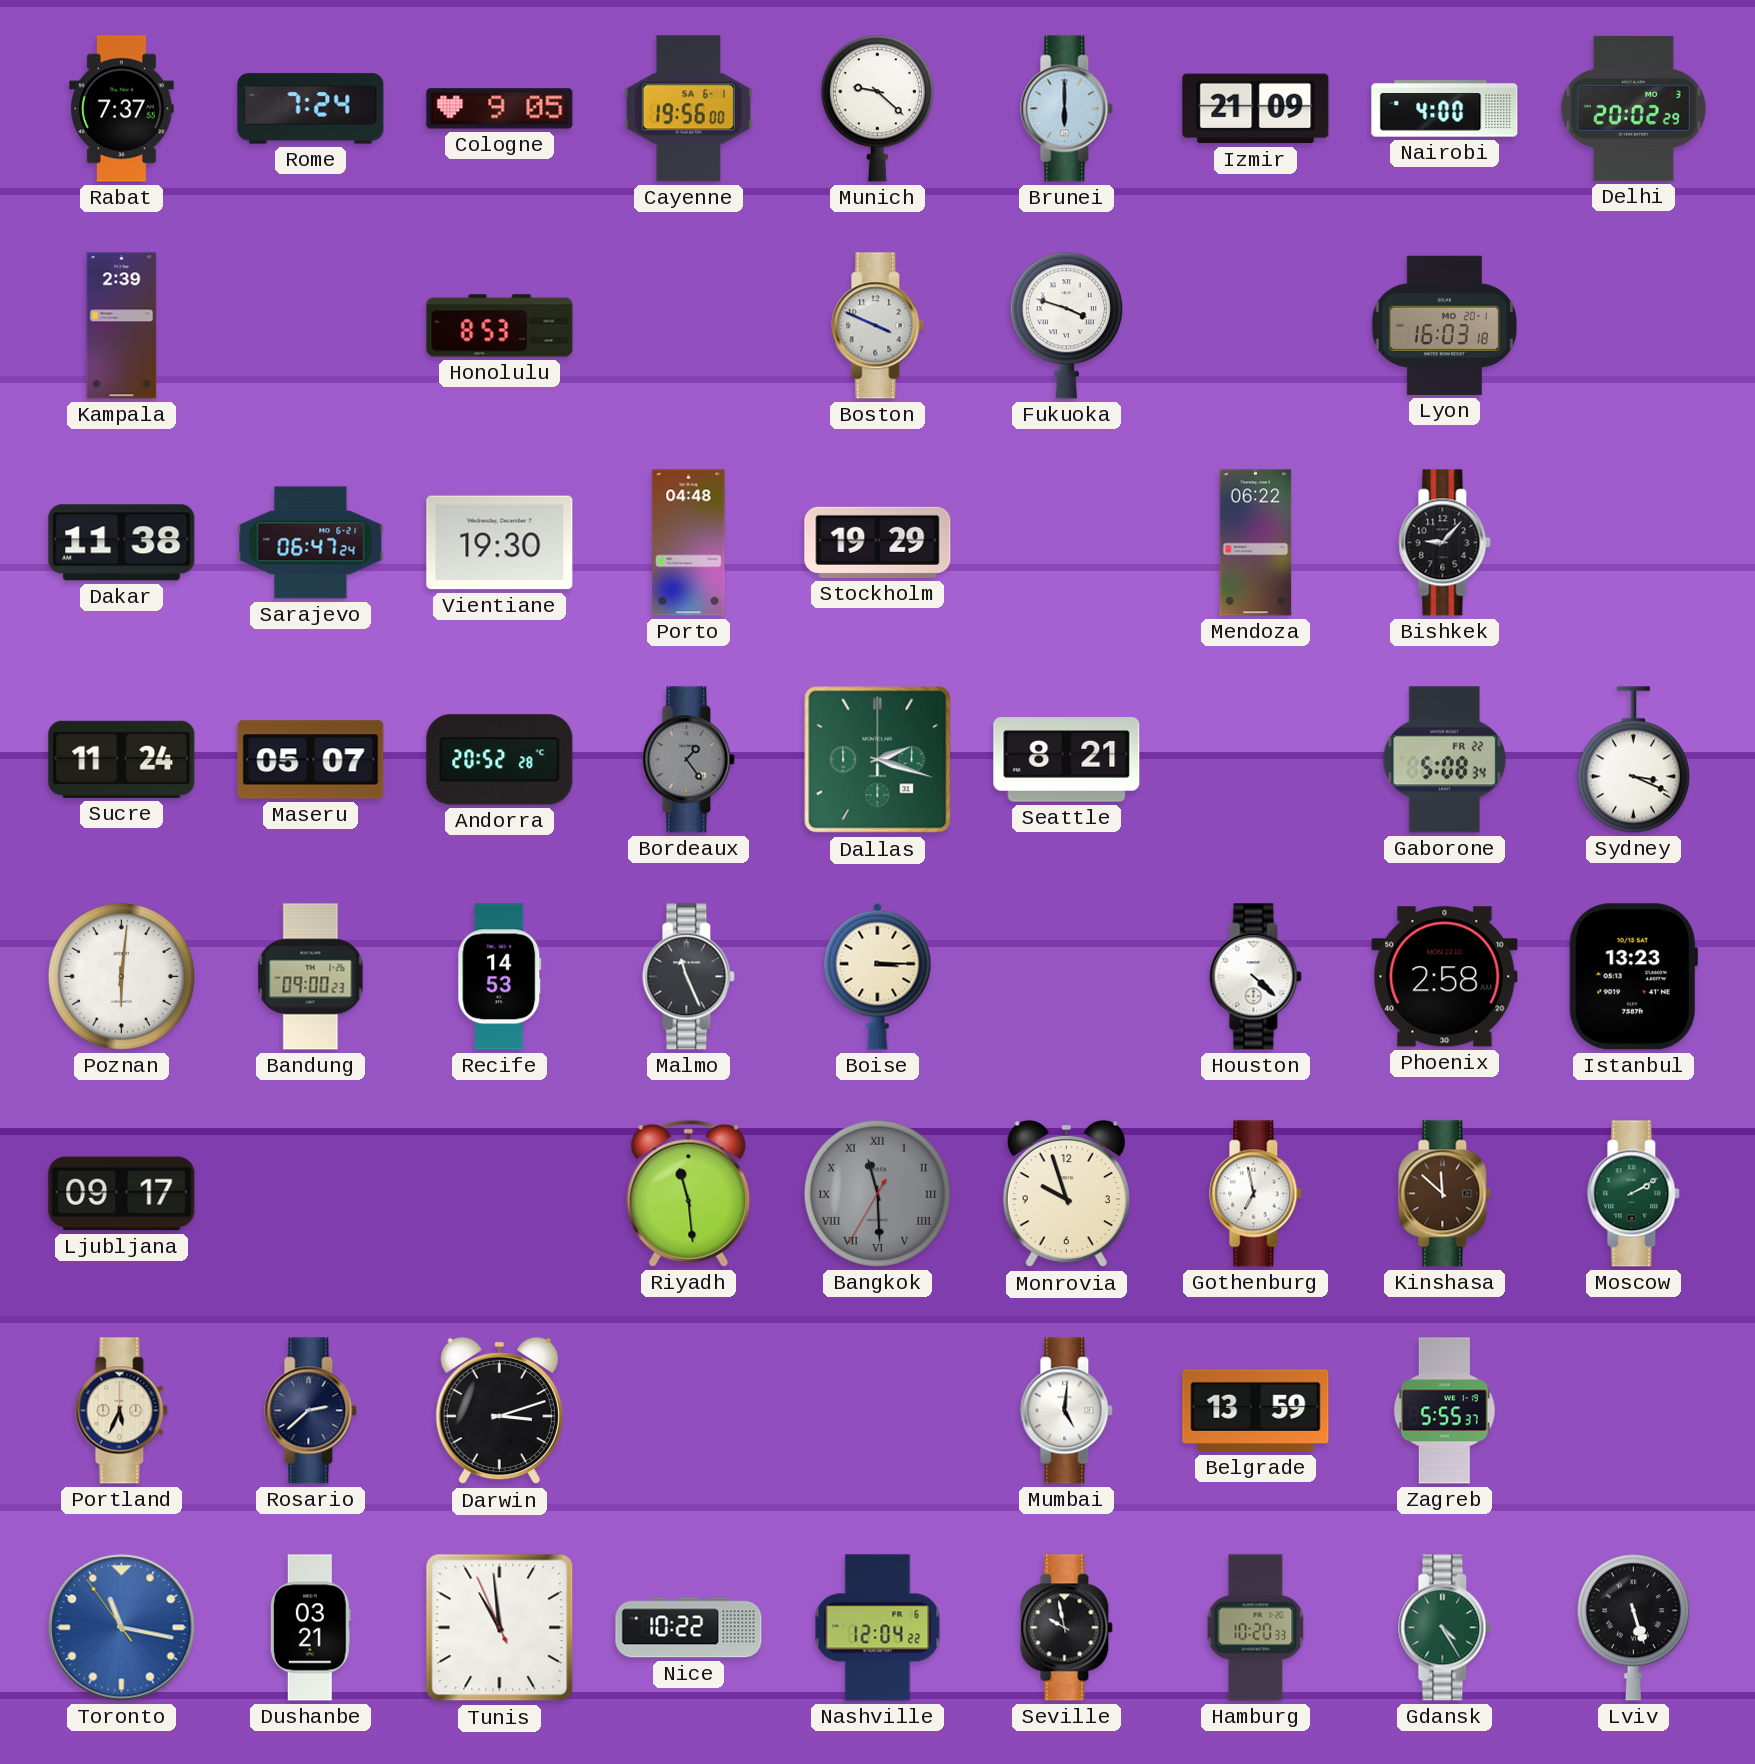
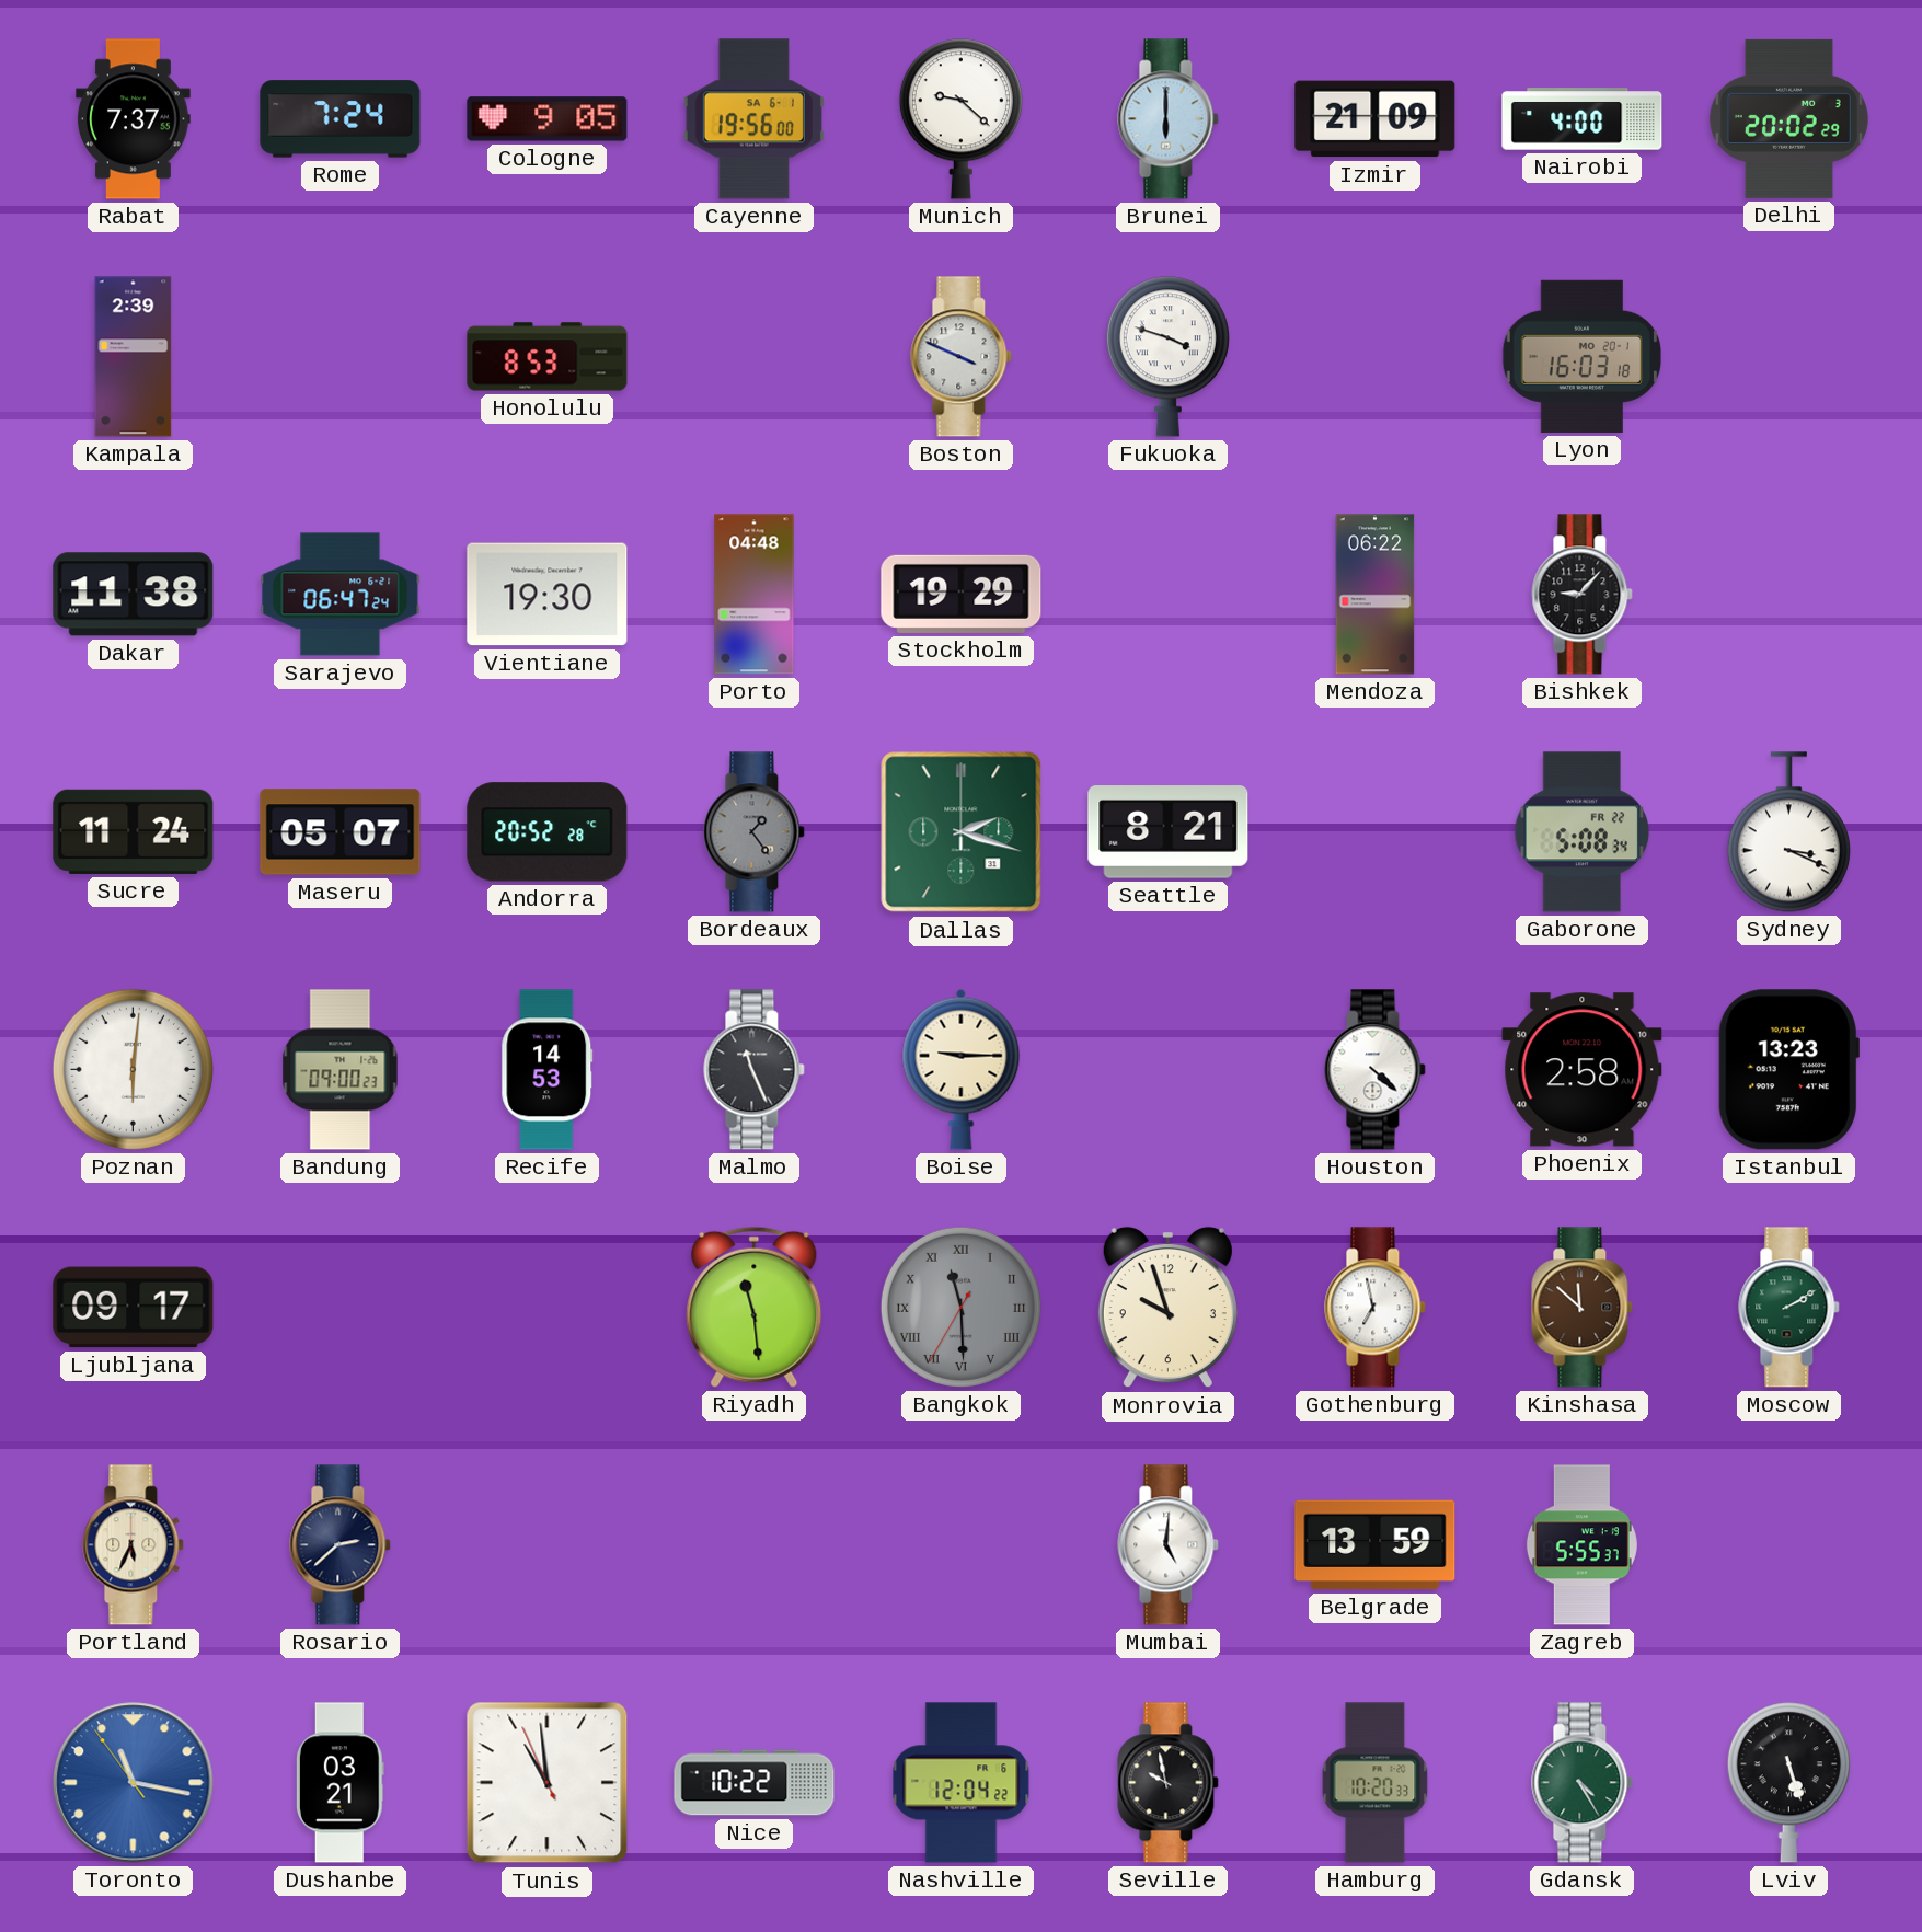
Boise: 3:15 -> 9:15 (962, 1069)
Darwin: 3:12 -> none (499, 1411)
